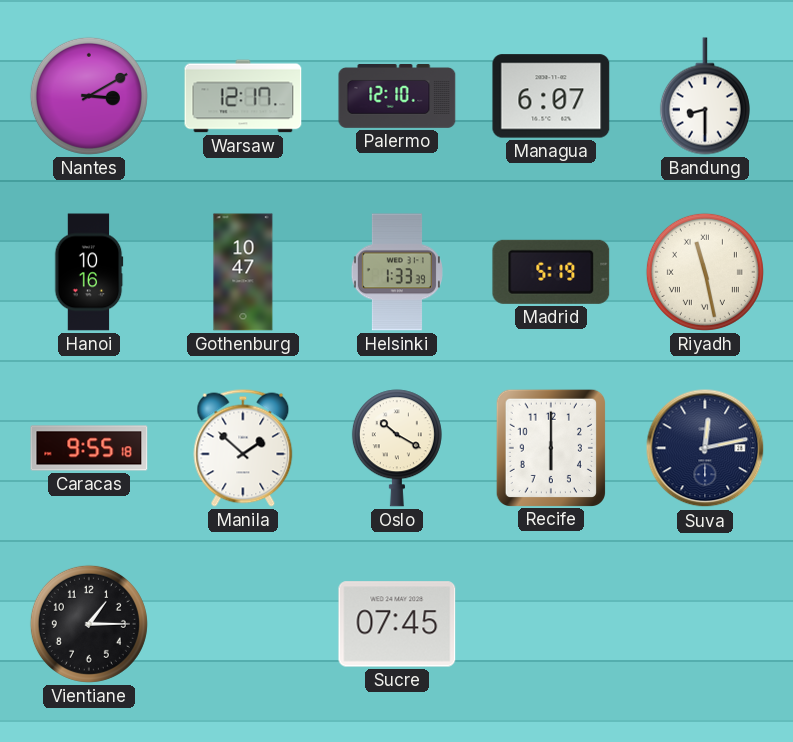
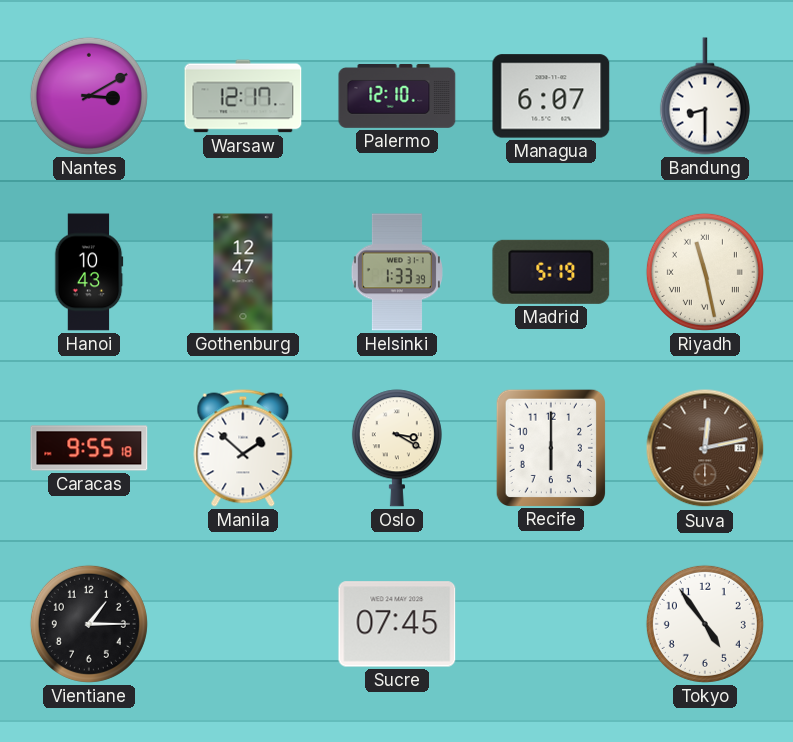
Hanoi: 10:16 -> 10:43 (89, 272)
Gothenburg: 10:47 -> 12:47 (243, 272)
Oslo: 10:20 -> 3:20 (397, 448)
Suva dial: navy -> brown (705, 448)
Tokyo: none -> 4:54 (705, 624)
